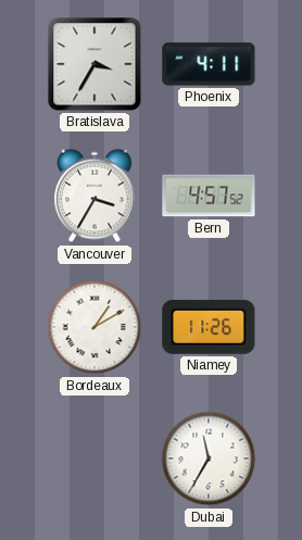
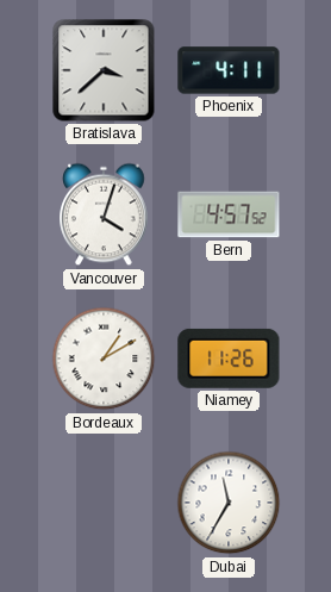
Bratislava: 3:35 -> 3:38 (104, 70)
Vancouver: 3:35 -> 4:03 (104, 214)
